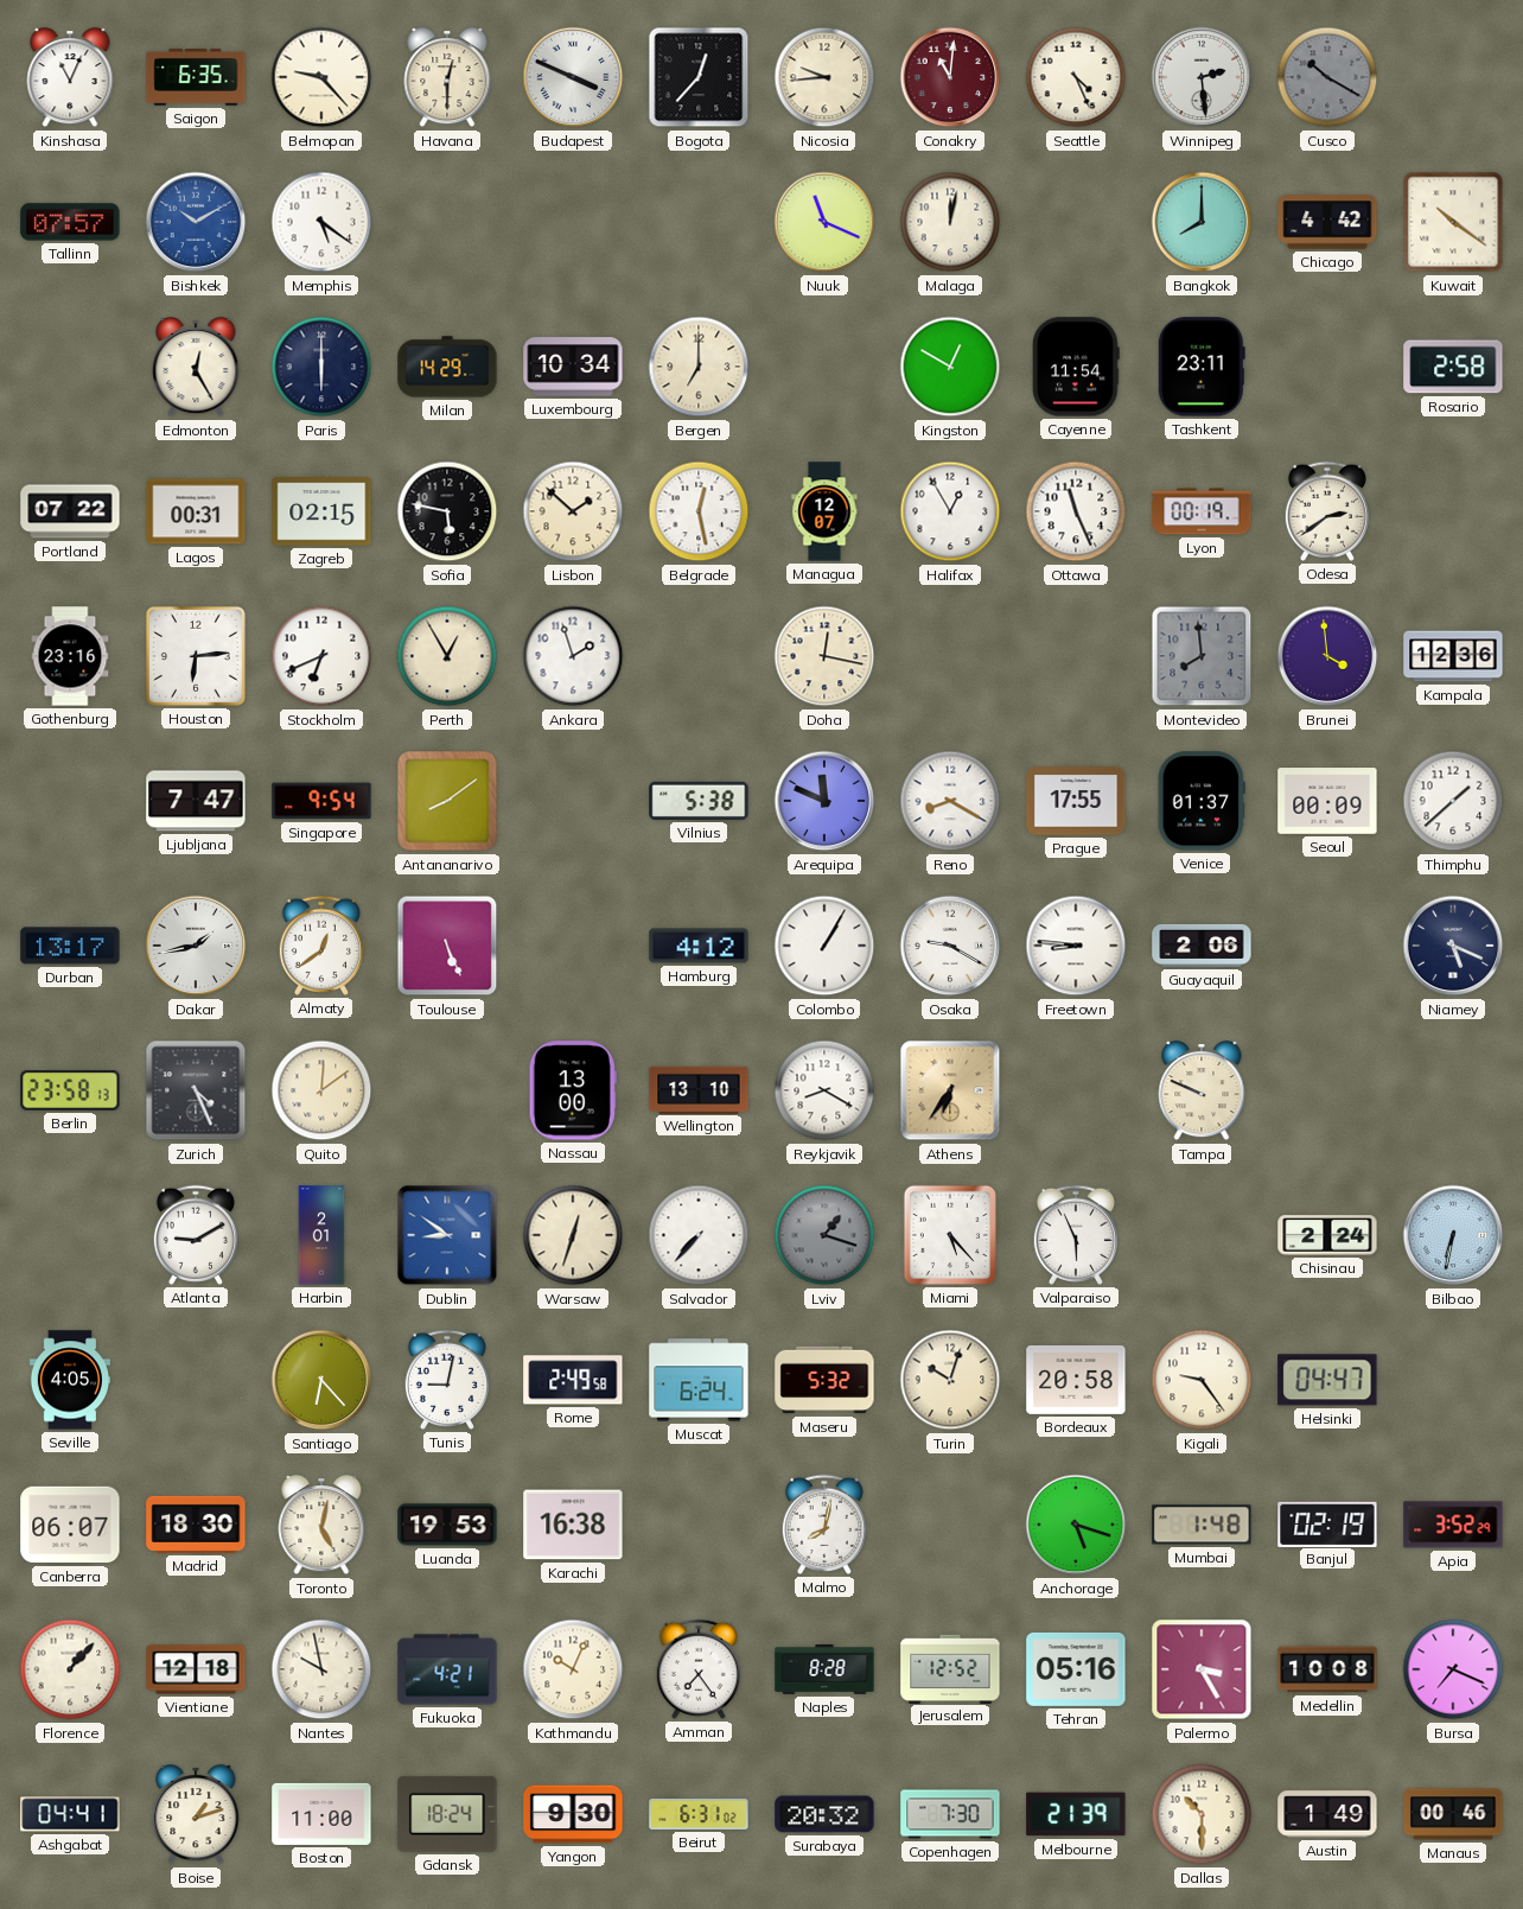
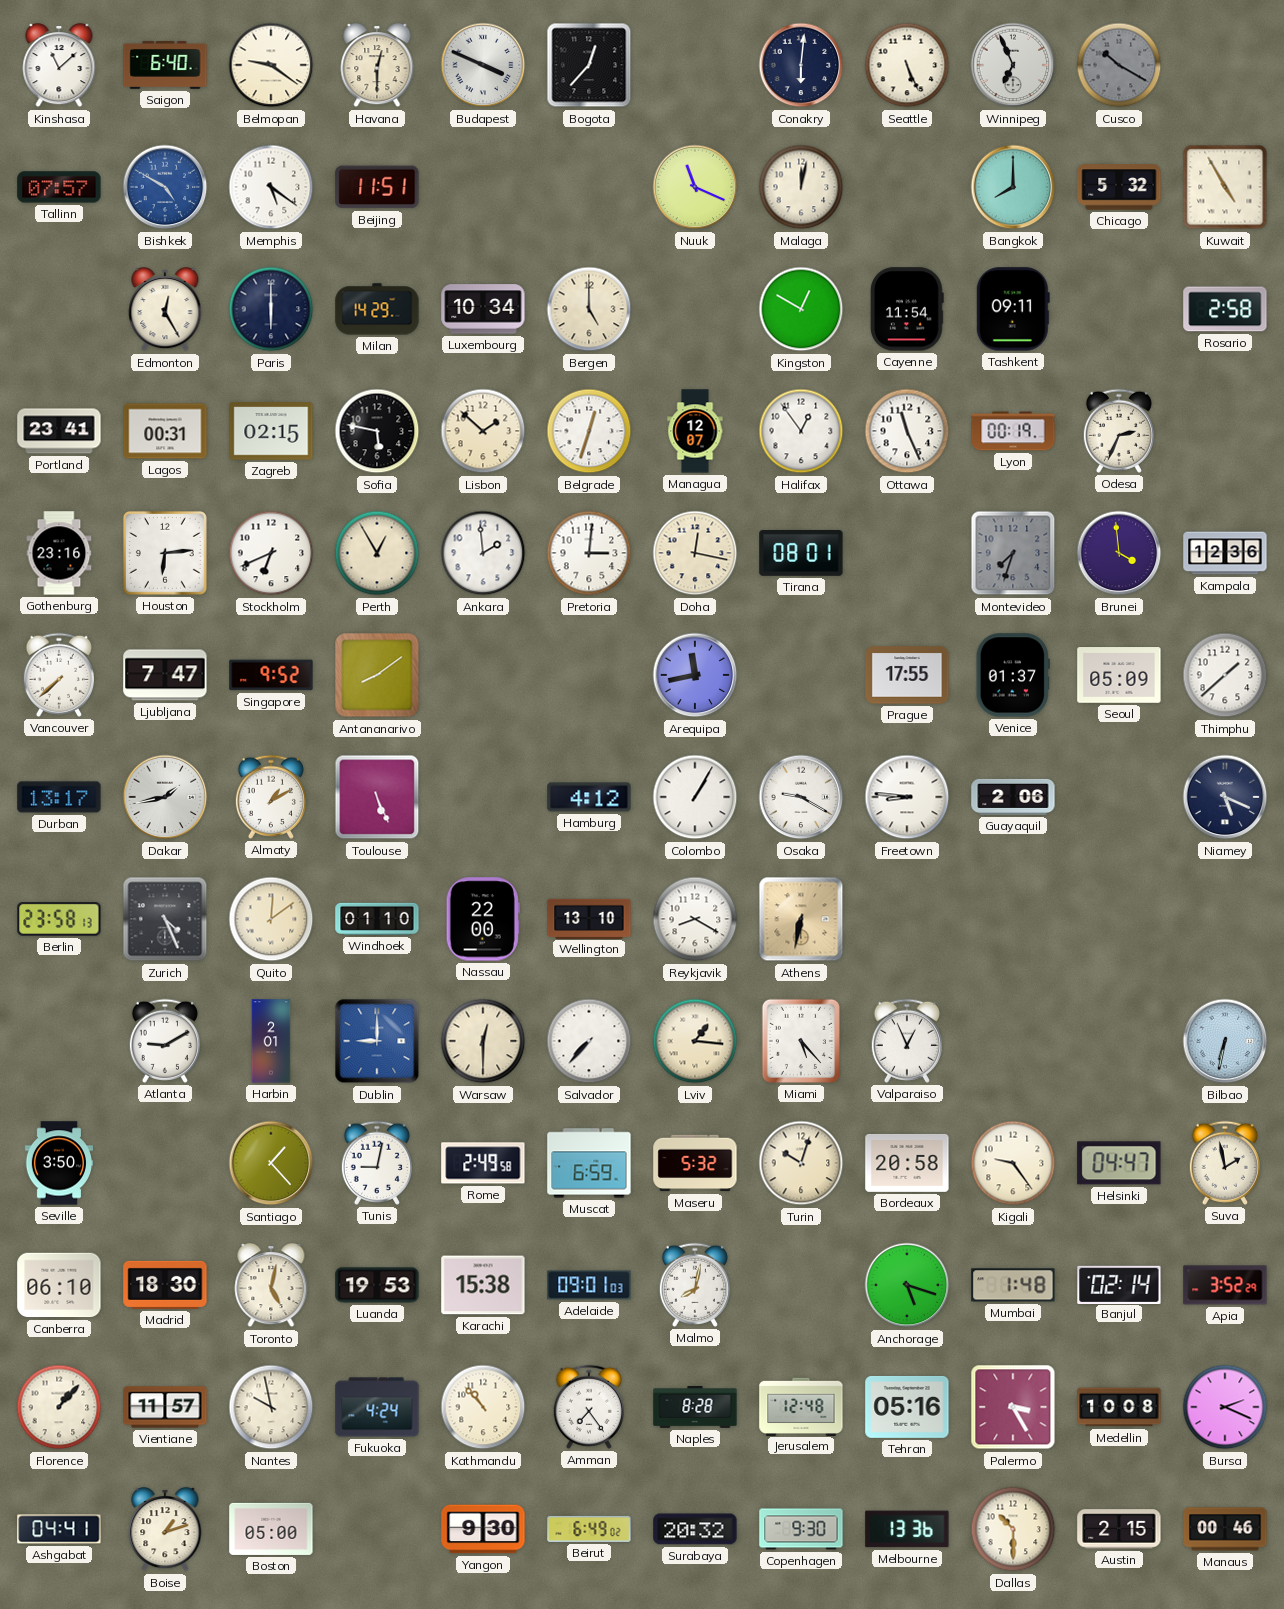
Kinshasa: 11:04 -> 11:08 (59, 66)
Saigon: 6:35 -> 6:40 (165, 65)
Belmopan: 9:23 -> 9:21 (271, 65)
Nicosia: 9:44 -> none (824, 77)
Conakry: 11:01 -> 6:01 (801, 65)
Conakry dial: burgundy -> navy (801, 65)
Seattle: 4:26 -> 5:26 (907, 65)
Winnipeg: 2:29 -> 6:56 (1013, 65)
Bishkek: 10:10 -> 4:50 (165, 187)
Beijing: none -> 11:51 (377, 187)
Chicago: 4:42 -> 5:32 (1119, 187)
Kuwait: 10:21 -> 4:55 (1225, 187)
Bergen: 7:00 -> 5:00 (589, 309)
Tashkent: 23:11 -> 09:11 (1013, 309)
Portland: 07:22 -> 23:41 (59, 431)
Belgrade: 12:28 -> 12:33 (589, 431)
Halifax: 12:55 -> 12:54 (801, 431)
Odesa: 2:39 -> 2:34 (1119, 431)
Ankara: 1:57 -> 1:59 (483, 553)
Pretoria: none -> 3:01 (589, 553)
Tirana: none -> 08:01 (801, 553)
Montevideo: 7:59 -> 7:33 (1013, 553)
Vancouver: none -> 7:38 (59, 675)
Singapore: 9:54 -> 9:52 (271, 675)
Vilnius: 5:38 -> none (699, 801)
Arequipa: 11:49 -> 11:43 (695, 675)
Reno: 8:20 -> none (950, 801)
Seoul: 00:09 -> 05:09 (1119, 675)
Almaty: 12:39 -> 1:10 (271, 797)
Windhoek: none -> 01:10 (377, 919)
Nassau: 13:00 -> 22:00 (483, 919)
Athens: 6:36 -> 6:32 (801, 919)
Tampa: 9:49 -> none (1202, 1092)
Dublin: 8:51 -> 9:00 (377, 1041)
Warsaw: 12:33 -> 12:30 (483, 1041)
Lviv: 1:18 -> 1:16 (695, 1041)
Lviv dial: grey -> cream (695, 1041)
Valparaiso: 5:56 -> 12:56 (907, 1041)
Chisinau: 2:24 -> none (1327, 1235)
Seville: 4:05 -> 3:50 (58, 1163)
Santiago: 6:23 -> 1:23 (271, 1163)
Muscat: 6:24 -> 6:59 (589, 1163)
Suva: none -> 1:58 (1225, 1163)
Canberra: 06:07 -> 06:10 (59, 1285)
Karachi: 16:38 -> 15:38 (483, 1285)
Adelaide: none -> 09:01 (589, 1285)
Banjul: 02:19 -> 02:14 (1119, 1284)
Vientiane: 12:18 -> 11:57 (165, 1407)
Fukuoka: 4:21 -> 4:24 (377, 1407)
Kathmandu: 10:04 -> 10:53 (483, 1407)
Jerusalem: 12:52 -> 12:48 (801, 1406)
Bursa: 7:19 -> 2:19 (1225, 1407)
Boston: 11:00 -> 05:00 (271, 1529)
Gdansk: 18:24 -> none (447, 1814)
Beirut: 6:31 -> 6:49 (589, 1529)
Copenhagen: 7:30 -> 9:30 (801, 1529)
Melbourne: 21:39 -> 13:36 (907, 1529)
Austin: 1:49 -> 2:15 (1119, 1529)
